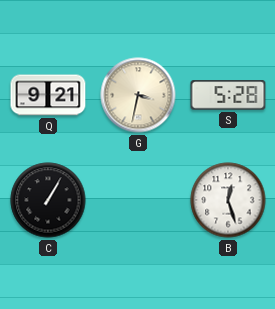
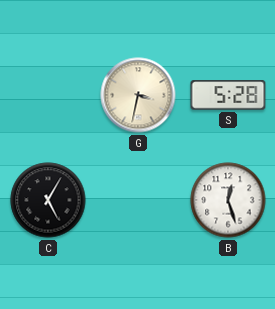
Q: 9:21 -> none (48, 95)
C: 1:05 -> 5:05 (48, 200)
